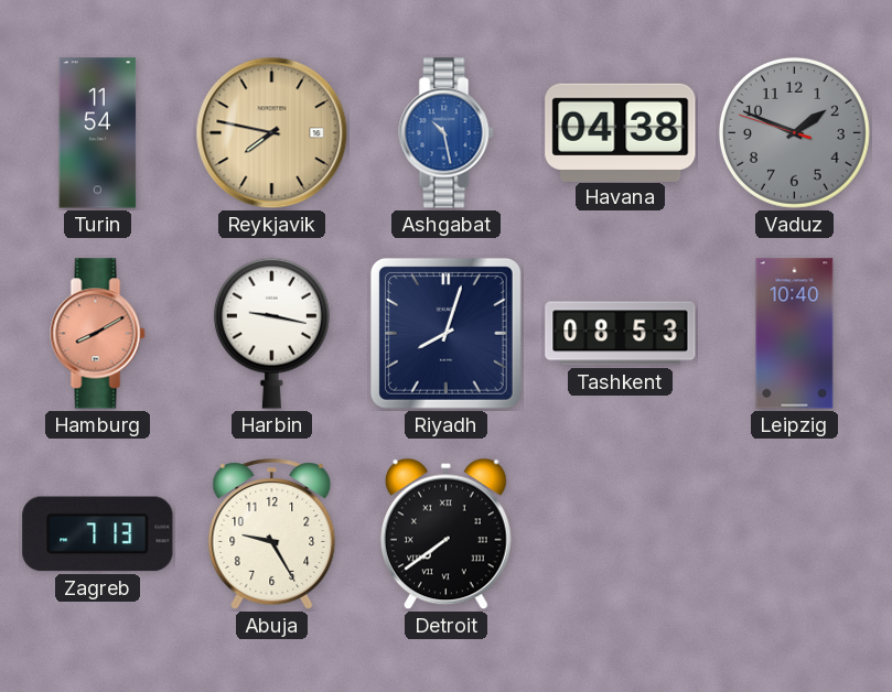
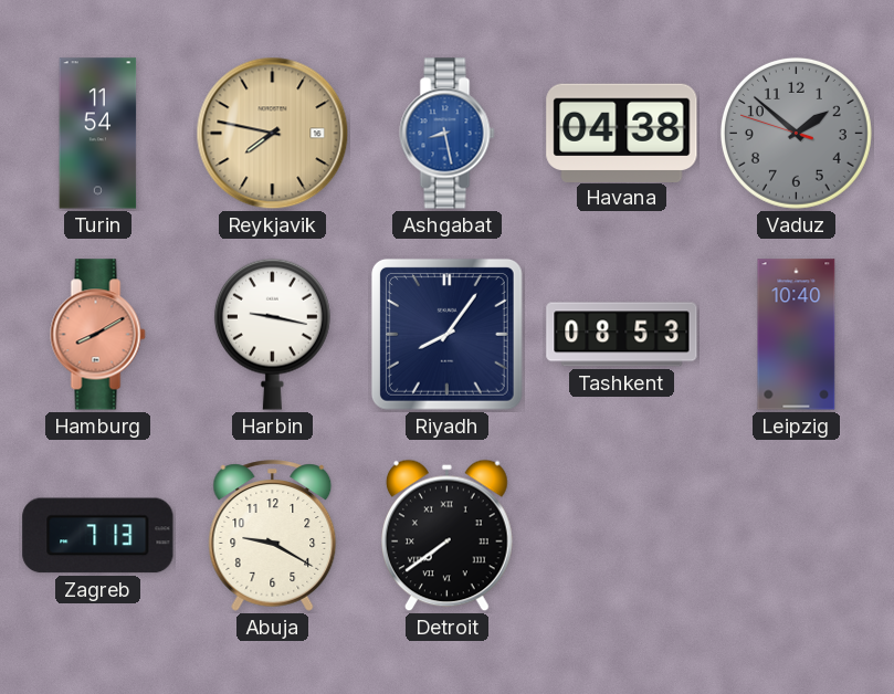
Ashgabat: 10:28 -> 8:28 (448, 134)
Vaduz: 1:48 -> 1:51 (796, 133)
Riyadh: 8:03 -> 8:06 (446, 334)
Abuja: 9:25 -> 9:20 (273, 536)
